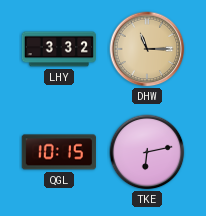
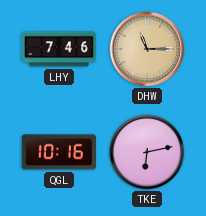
LHY: 3:32 -> 7:46 (58, 49)
QGL: 10:15 -> 10:16 (59, 152)
